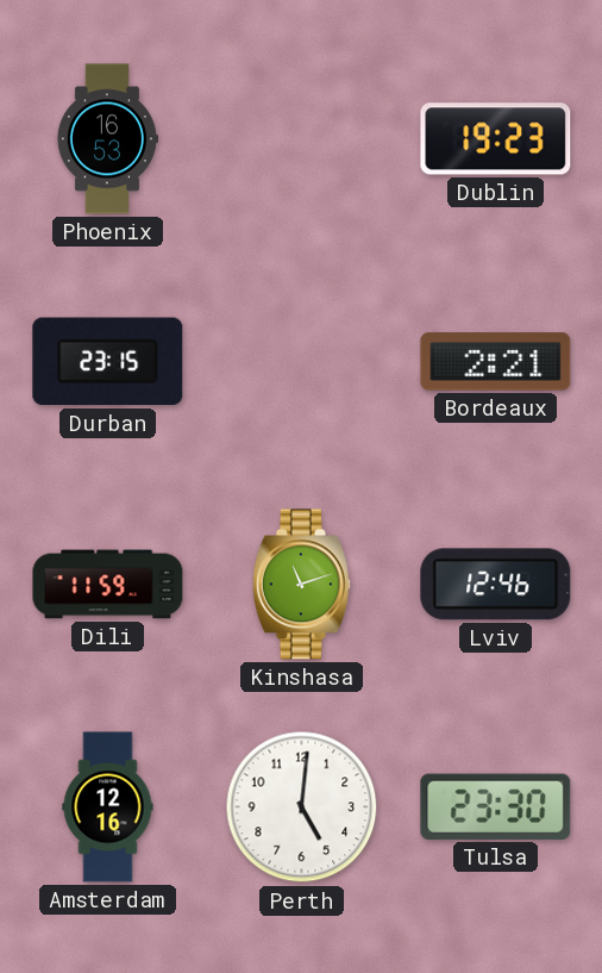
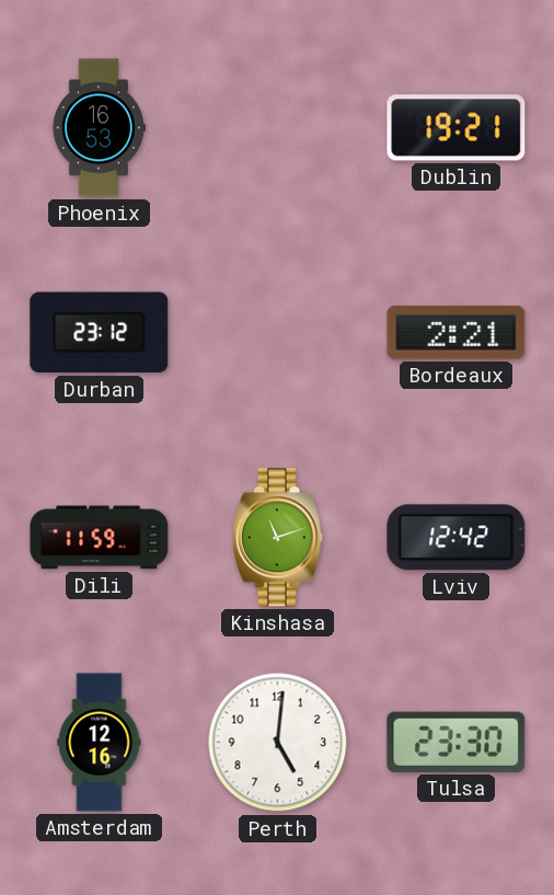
Dublin: 19:23 -> 19:21 (457, 128)
Durban: 23:15 -> 23:12 (100, 333)
Lviv: 12:46 -> 12:42 (457, 538)
